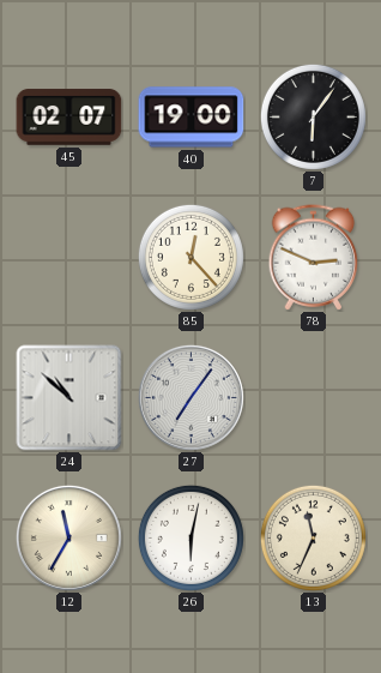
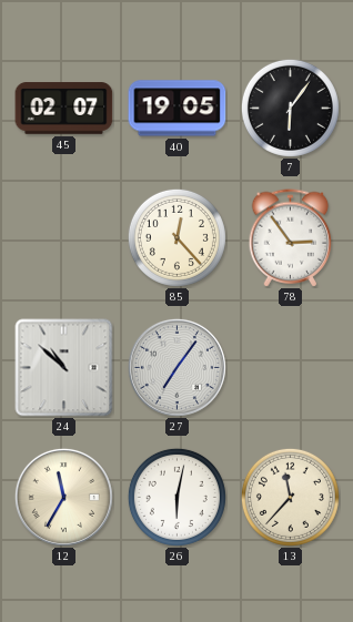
40: 19:00 -> 19:05 (178, 109)
78: 2:49 -> 2:54 (291, 238)
13: 11:34 -> 11:37 (290, 497)
